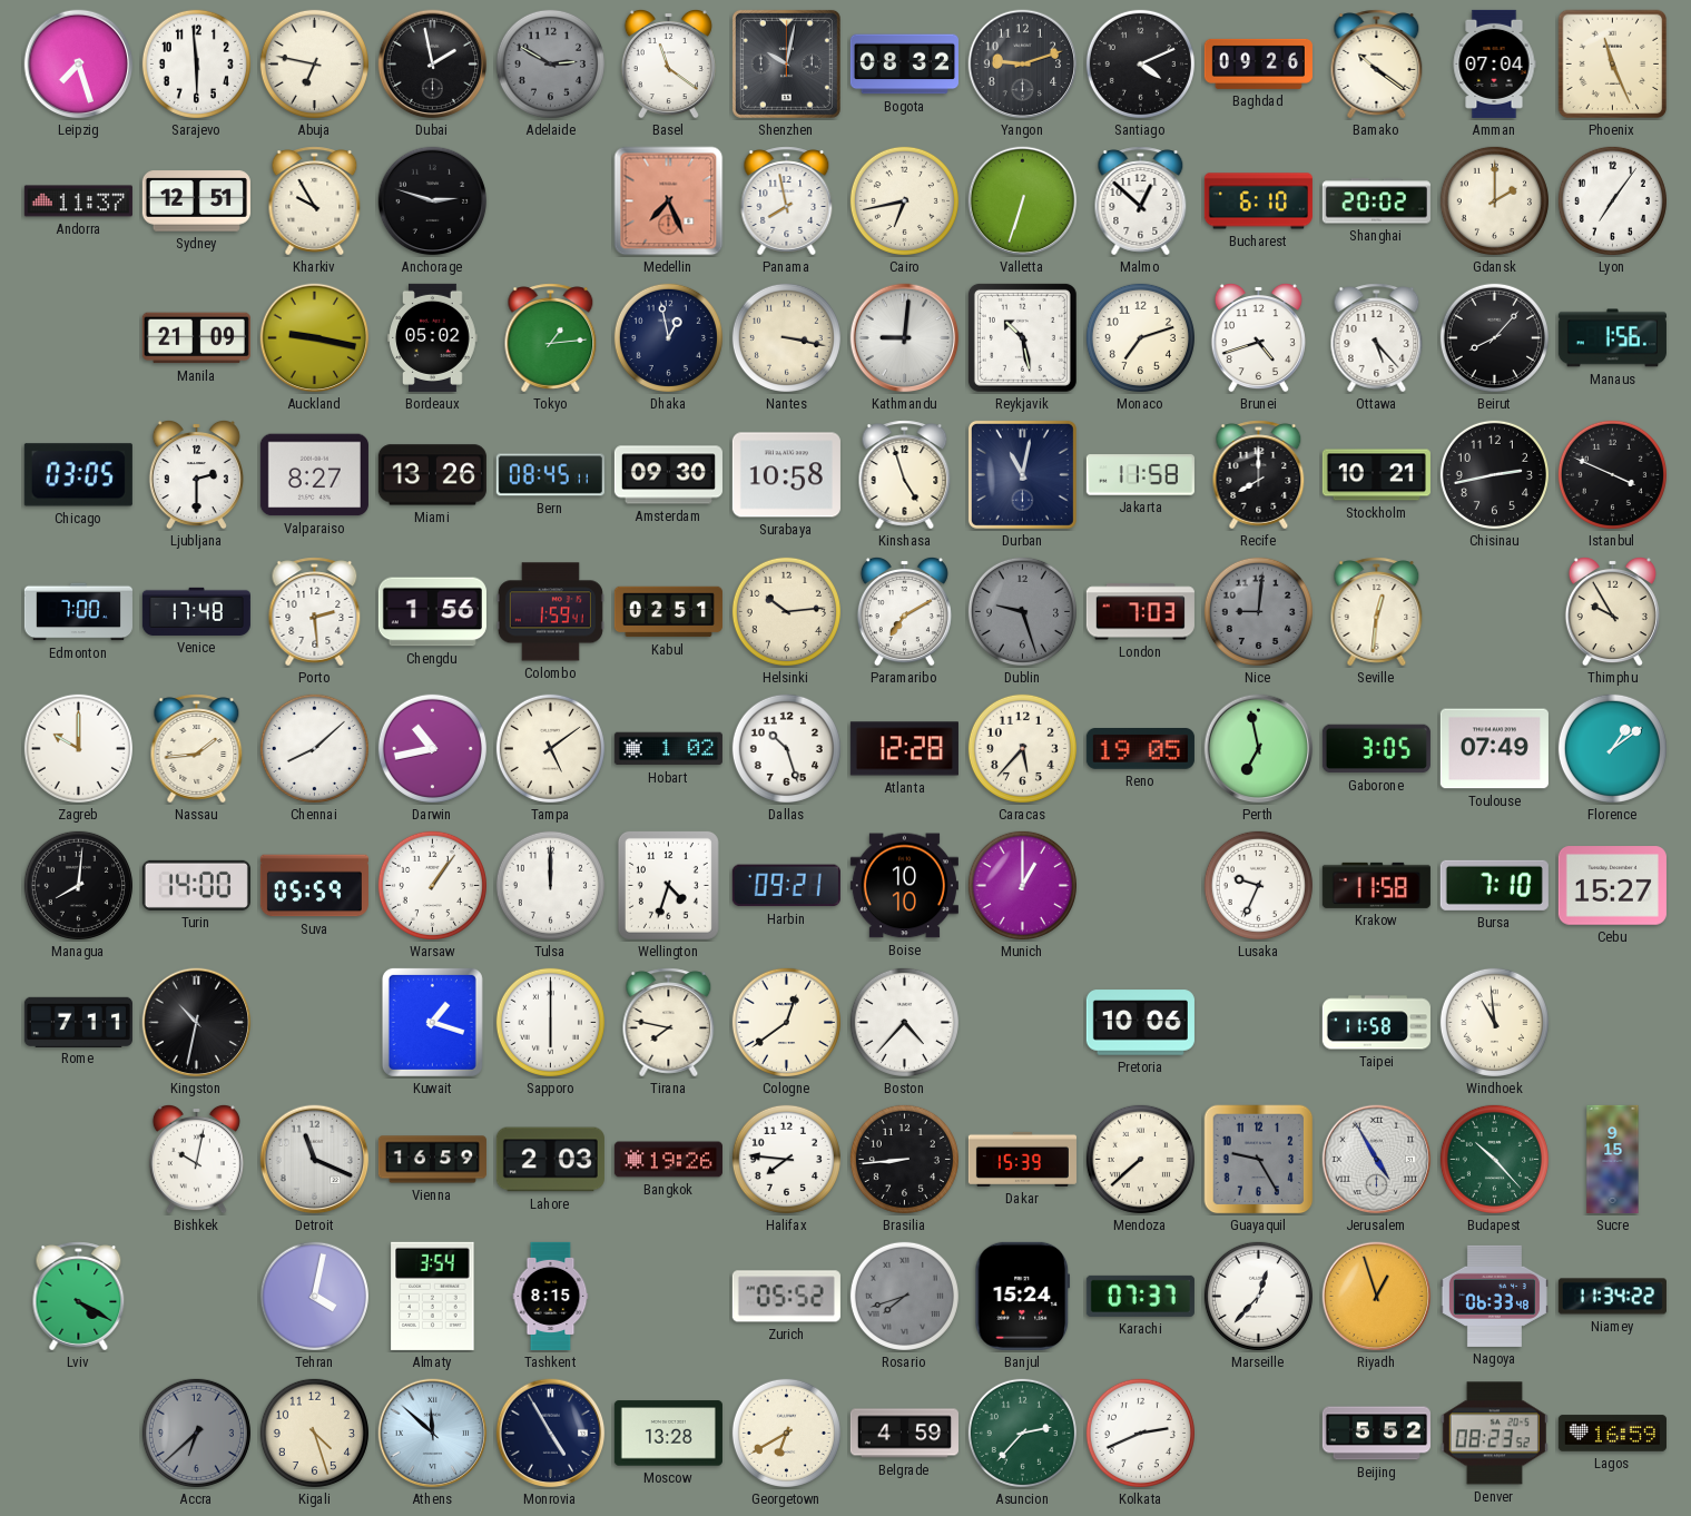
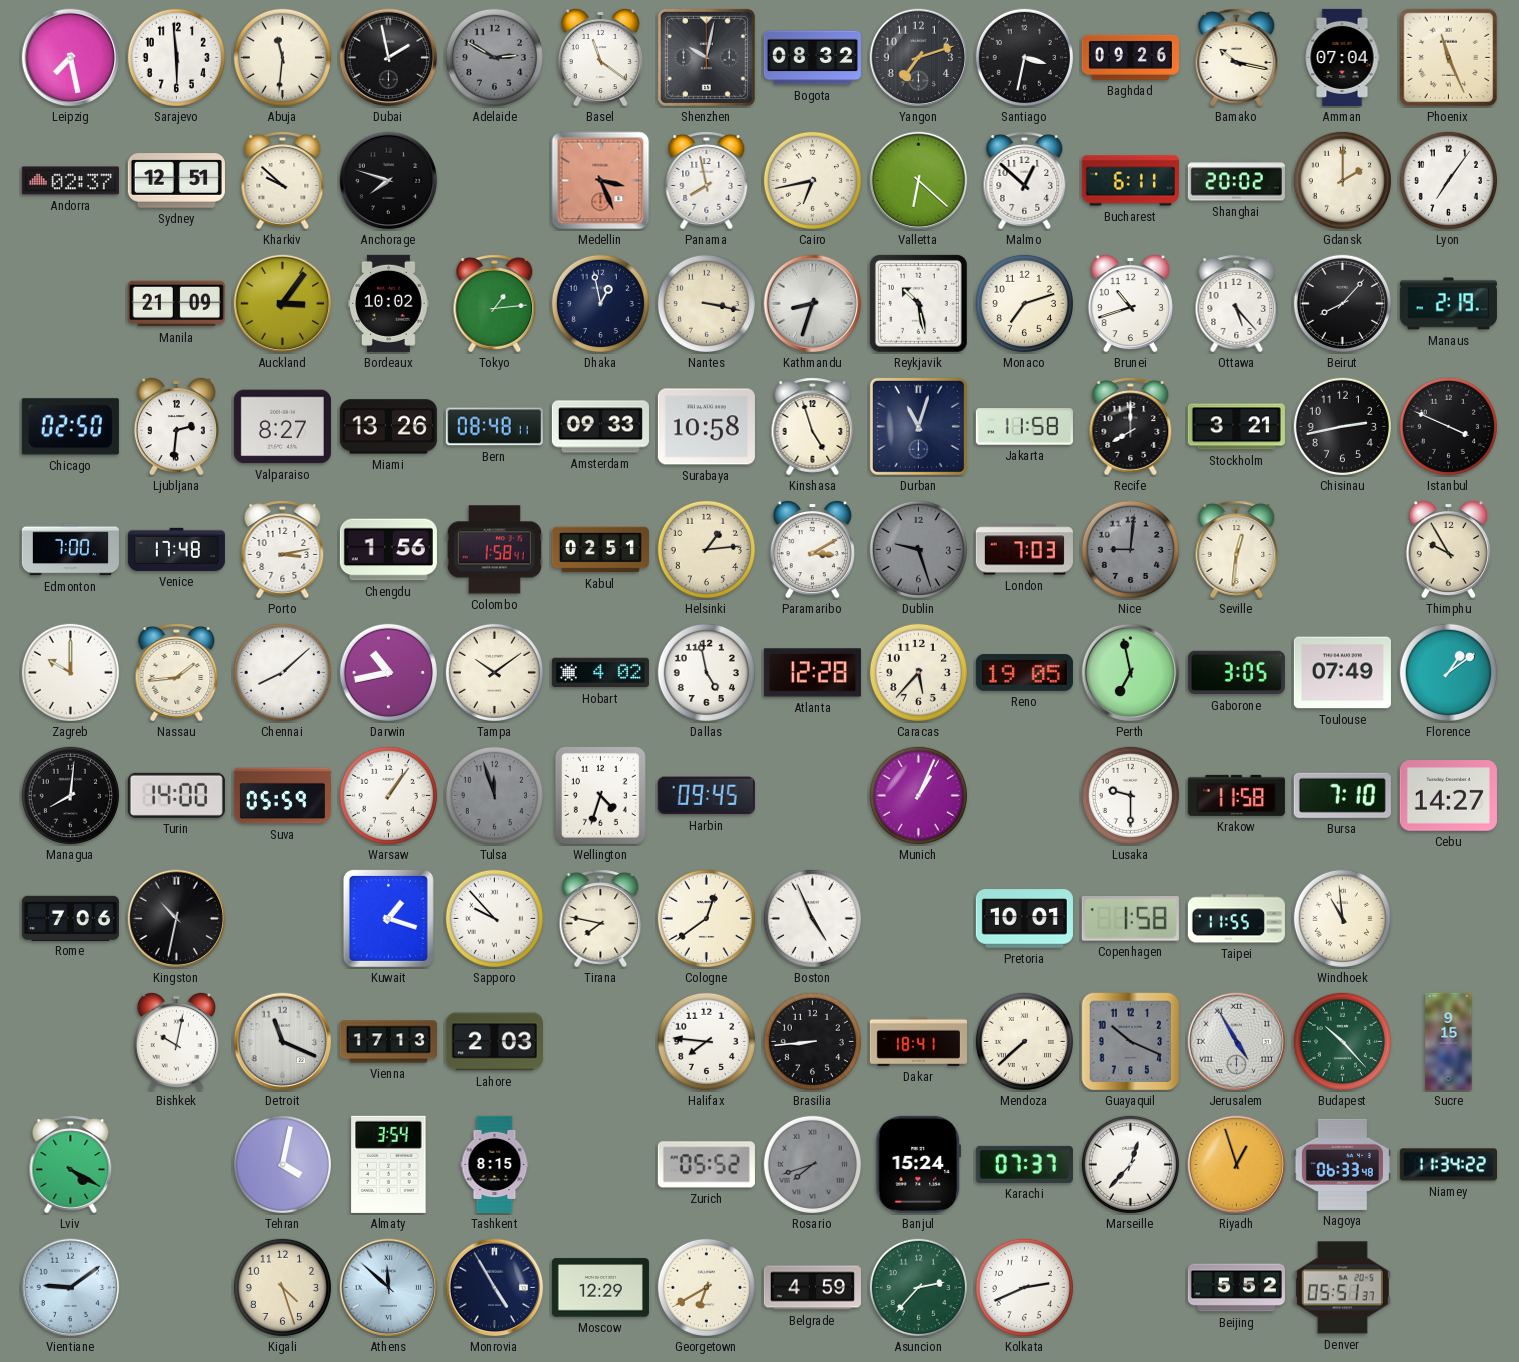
Leipzig: 7:27 -> 7:28 (71, 58)
Abuja: 6:47 -> 11:31 (282, 57)
Yangon: 9:12 -> 7:12 (919, 58)
Santiago: 4:11 -> 3:32 (1024, 57)
Bamako: 10:21 -> 10:17 (1237, 58)
Andorra: 11:37 -> 02:37 (70, 181)
Kharkiv: 9:55 -> 9:52 (283, 181)
Anchorage: 2:48 -> 7:48 (389, 181)
Medellin: 7:26 -> 3:26 (601, 181)
Valletta: 6:33 -> 6:22 (919, 181)
Bucharest: 6:10 -> 6:11 (1130, 181)
Auckland: 9:17 -> 3:06 (283, 304)
Bordeaux: 05:02 -> 10:02 (389, 303)
Kathmandu: 9:01 -> 8:33 (813, 304)
Brunei: 4:42 -> 10:42 (1130, 303)
Manaus: 1:56 -> 2:19 (1448, 304)
Chicago: 03:05 -> 02:50 (70, 427)
Ljubljana: 2:30 -> 2:31 (176, 426)
Bern: 08:45 -> 08:48 (494, 427)
Amsterdam: 09:30 -> 09:33 (600, 427)
Durban: 11:02 -> 11:03 (918, 426)
Stockholm: 10:21 -> 3:21 (1236, 427)
Porto: 2:29 -> 3:13 (283, 550)
Colombo: 1:59 -> 1:58 (494, 550)
Helsinki: 10:14 -> 1:14 (706, 549)
Paramaribo: 7:10 -> 3:10 (812, 549)
Tampa: 5:09 -> 10:09 (494, 672)
Hobart: 1:02 -> 4:02 (600, 673)
Dallas: 10:27 -> 4:58 (706, 672)
Tulsa: 12:00 -> 11:57 (494, 795)
Tulsa dial: white -> grey (494, 795)
Harbin: 09:21 -> 09:45 (706, 796)
Boise: 10:10 -> none (904, 886)
Munich: 1:00 -> 1:04 (918, 795)
Lusaka: 9:34 -> 9:30 (1130, 795)
Cebu: 15:27 -> 14:27 (1448, 796)
Rome: 7:11 -> 7:06 (70, 918)
Sapporo: 6:00 -> 9:53 (494, 918)
Boston: 4:37 -> 4:56 (812, 918)
Pretoria: 10:06 -> 10:01 (1024, 919)
Copenhagen: none -> 1:58 (1130, 919)
Taipei: 11:58 -> 11:55 (1236, 919)
Vienna: 16:59 -> 17:13 (388, 1042)
Bangkok: 19:26 -> none (668, 1160)
Dakar: 15:39 -> 18:41 (918, 1041)
Guayaquil: 9:25 -> 10:19 (1131, 1042)
Vientiane: none -> 9:09 (71, 1288)
Accra: 6:38 -> none (196, 1433)
Moscow: 13:28 -> 12:29 (600, 1288)
Denver: 08:23 -> 05:51 (1342, 1288)
Lagos: 16:59 -> none (1612, 1434)
